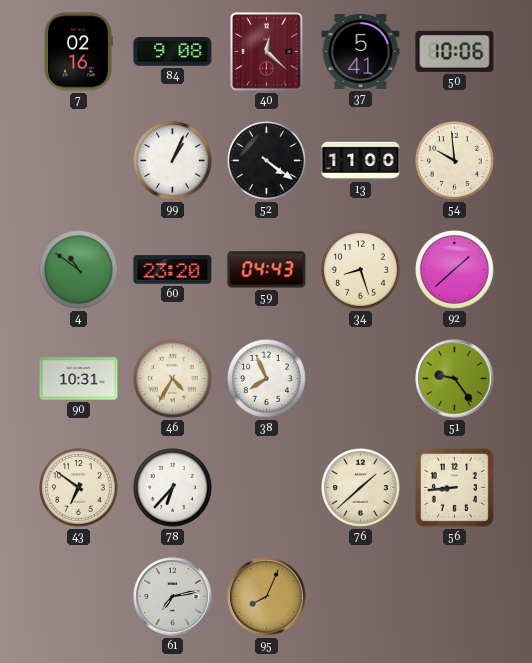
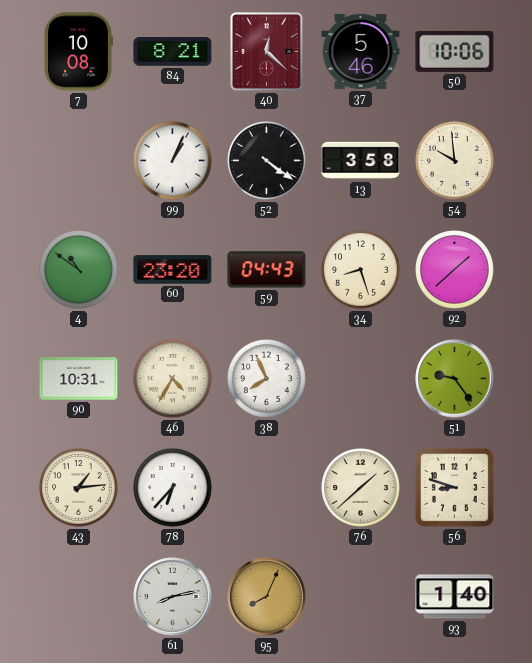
7: 02:16 -> 10:08 (78, 52)
84: 9:08 -> 8:21 (173, 52)
37: 5:41 -> 5:46 (361, 51)
13: 11:00 -> 3:58 (361, 161)
43: 6:51 -> 1:14 (79, 488)
56: 8:44 -> 8:48 (454, 487)
61: 7:13 -> 8:13 (173, 597)
93: none -> 1:40 (455, 597)
